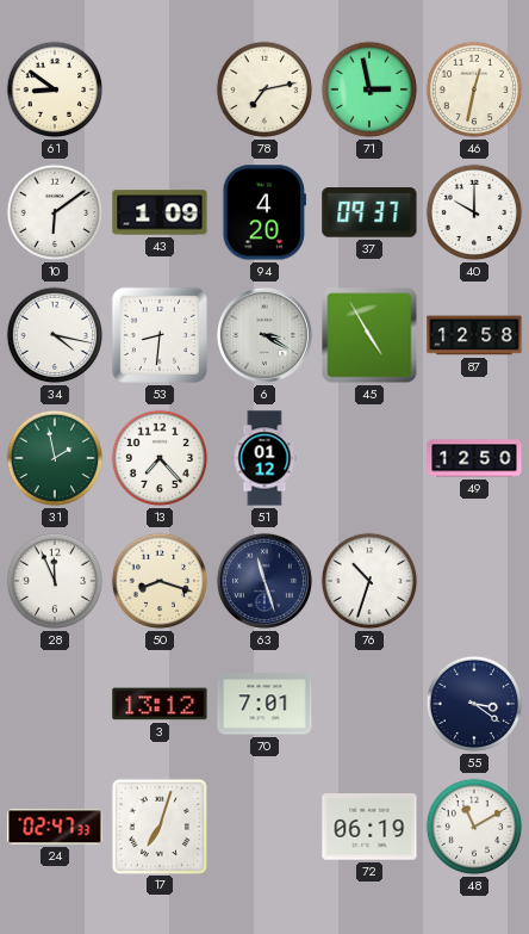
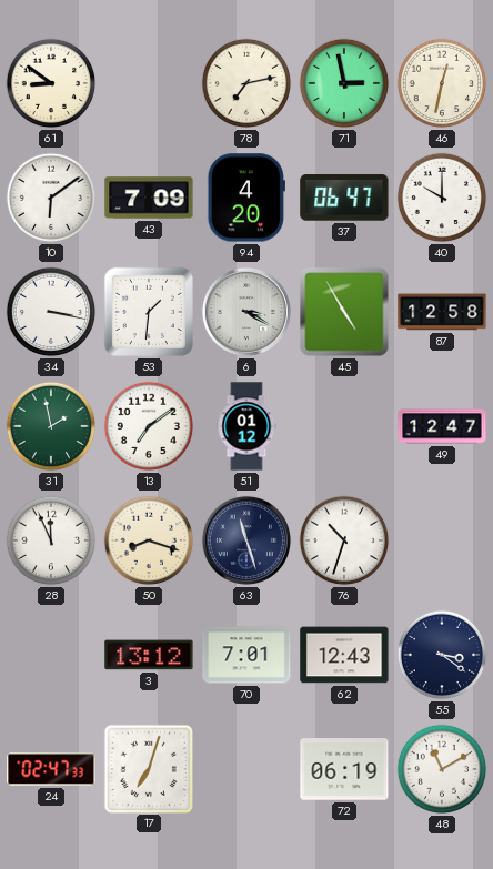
43: 1:09 -> 7:09 (149, 198)
37: 09:37 -> 06:47 (344, 198)
34: 4:17 -> 3:17 (51, 312)
53: 8:31 -> 1:31 (149, 312)
13: 7:23 -> 7:09 (149, 426)
49: 12:50 -> 12:47 (442, 426)
62: none -> 12:43 (344, 655)
